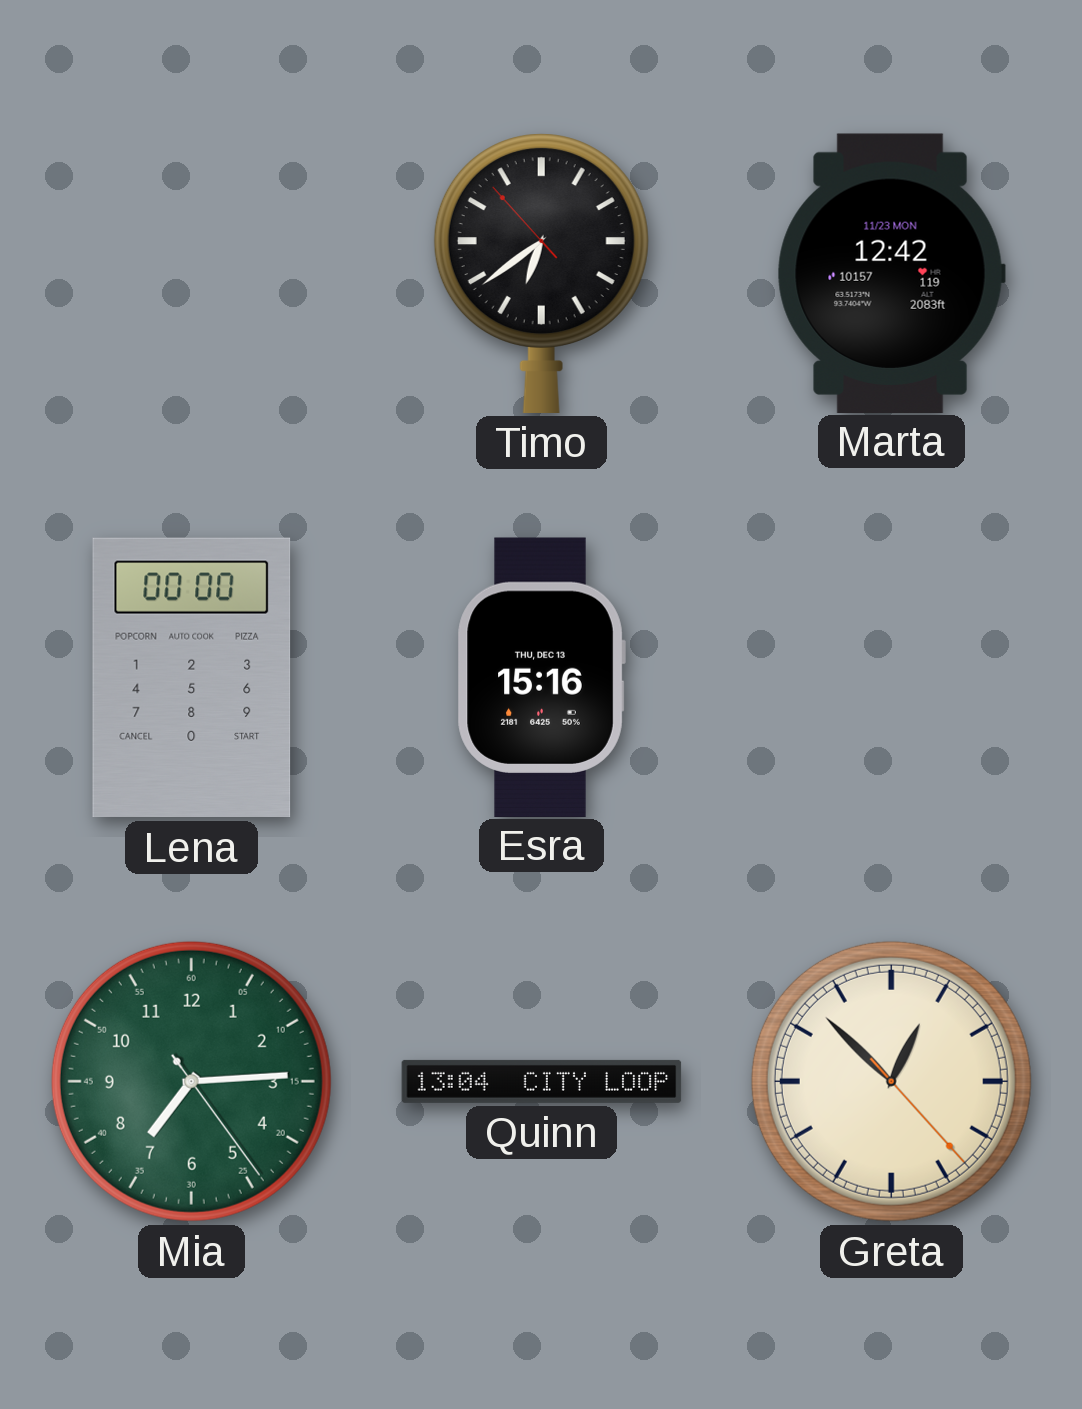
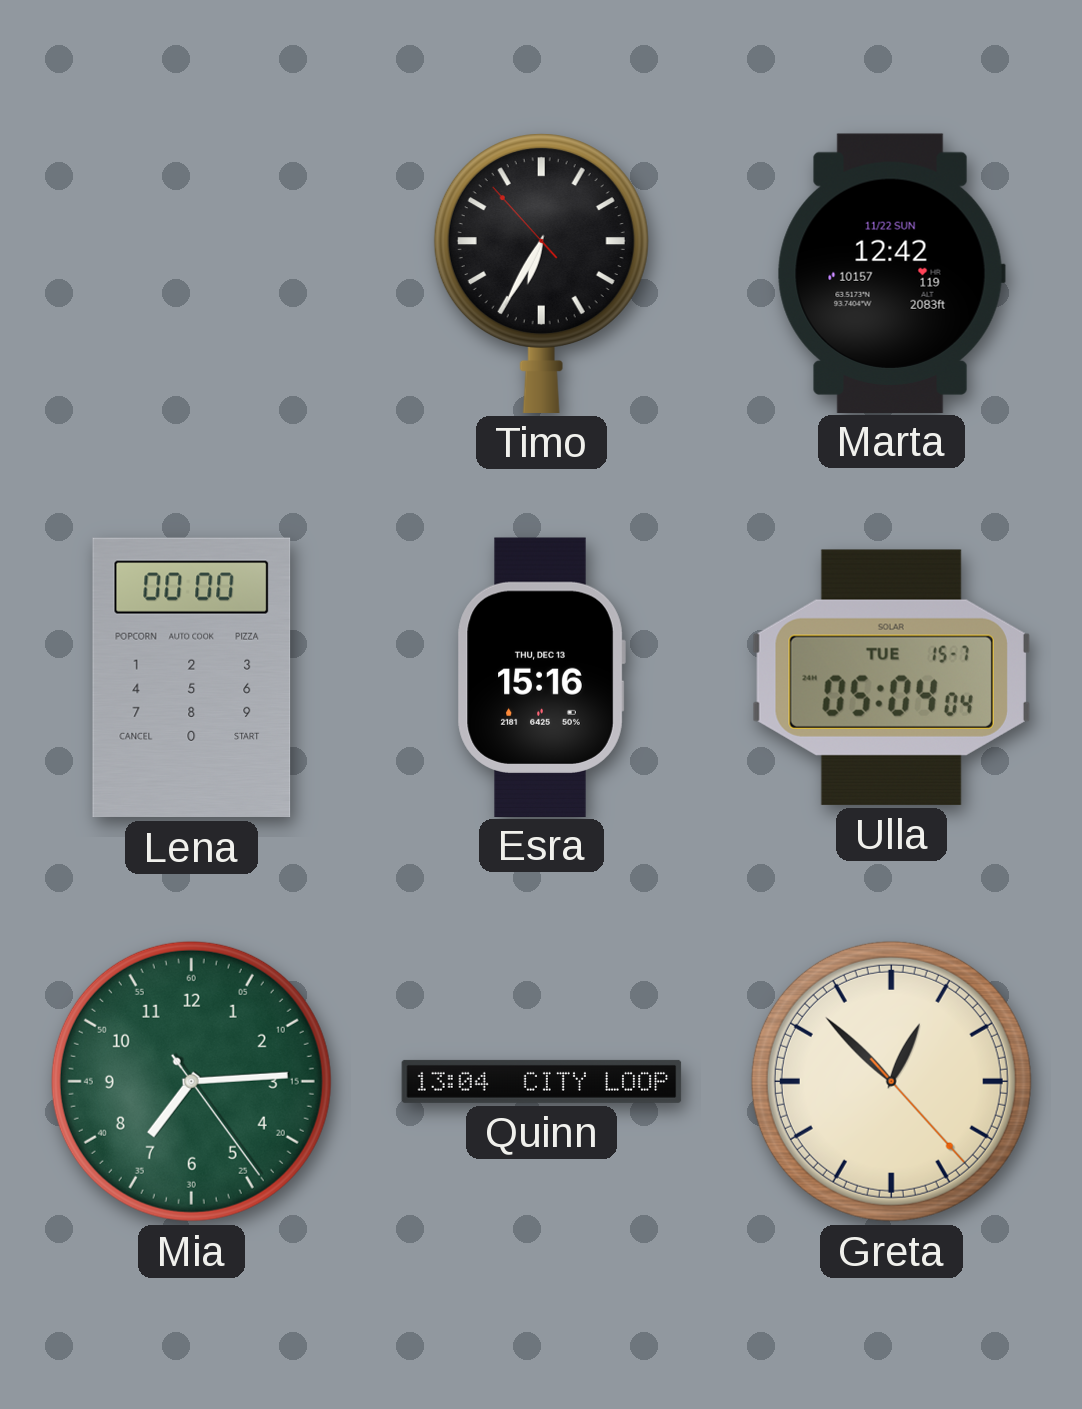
Timo: 6:38 -> 6:34 (541, 273)
Marta date: 11/23 MON -> 11/22 SUN (891, 273)
Ulla: none -> 05:04 (891, 677)
